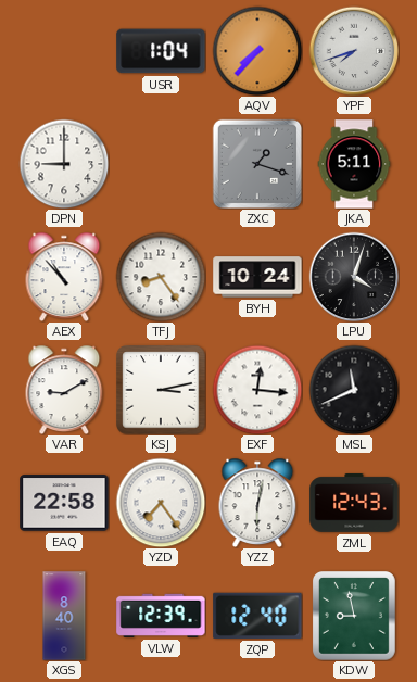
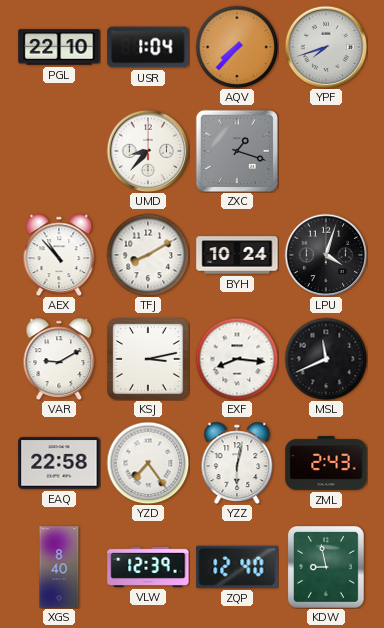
PGL: none -> 22:10 (59, 47)
DPN: 9:00 -> none (64, 164)
UMD: none -> 8:37 (148, 151)
JKA: 5:11 -> none (354, 164)
TFJ: 8:24 -> 8:10 (148, 255)
EXF: 12:16 -> 8:16 (237, 359)
ZML: 12:43 -> 2:43 (326, 464)
